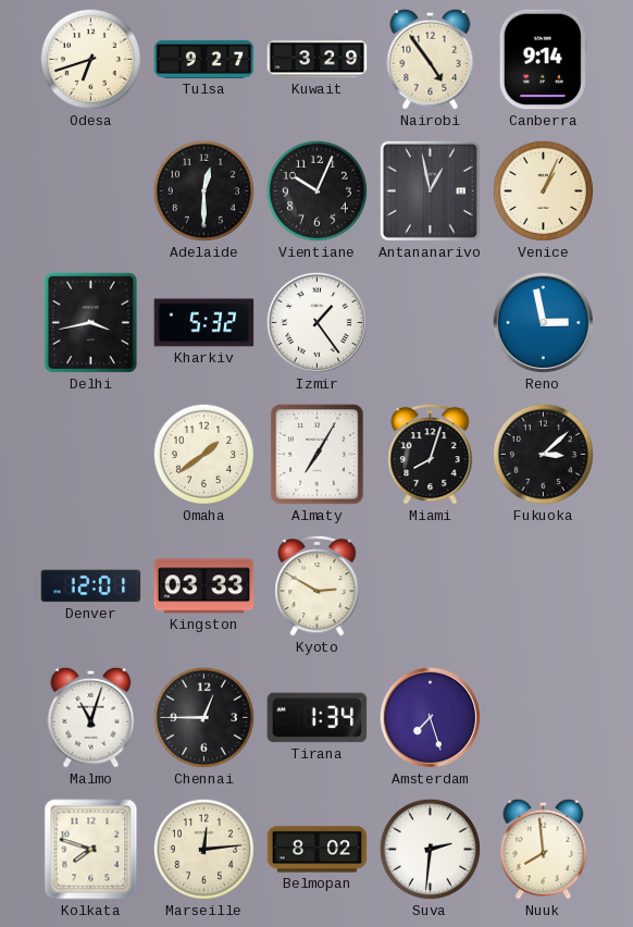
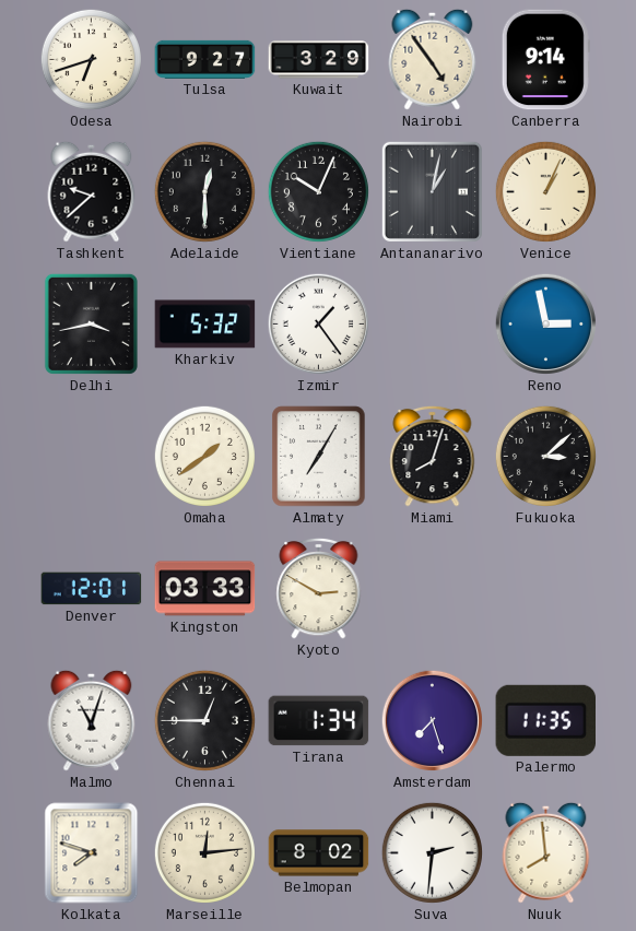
Tashkent: none -> 9:38 (92, 191)
Antananarivo: 12:58 -> 1:02 (432, 191)
Palermo: none -> 11:35 (545, 720)
